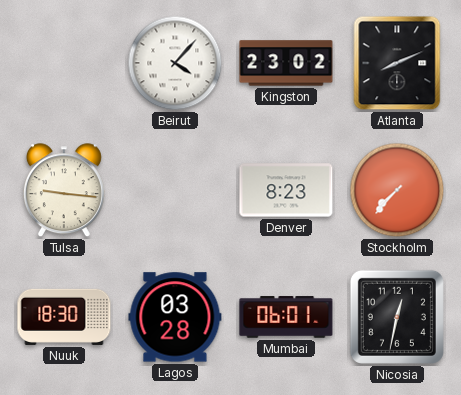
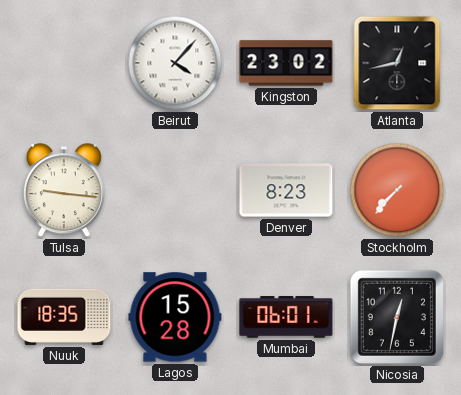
Atlanta: 8:11 -> 12:43 (397, 63)
Nuuk: 18:30 -> 18:35 (64, 317)
Lagos: 03:28 -> 15:28 (175, 317)
